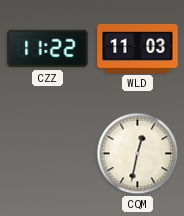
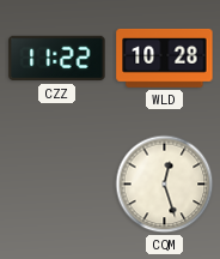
WLD: 11:03 -> 10:28 (165, 58)
CQM: 12:32 -> 12:27 (165, 185)
